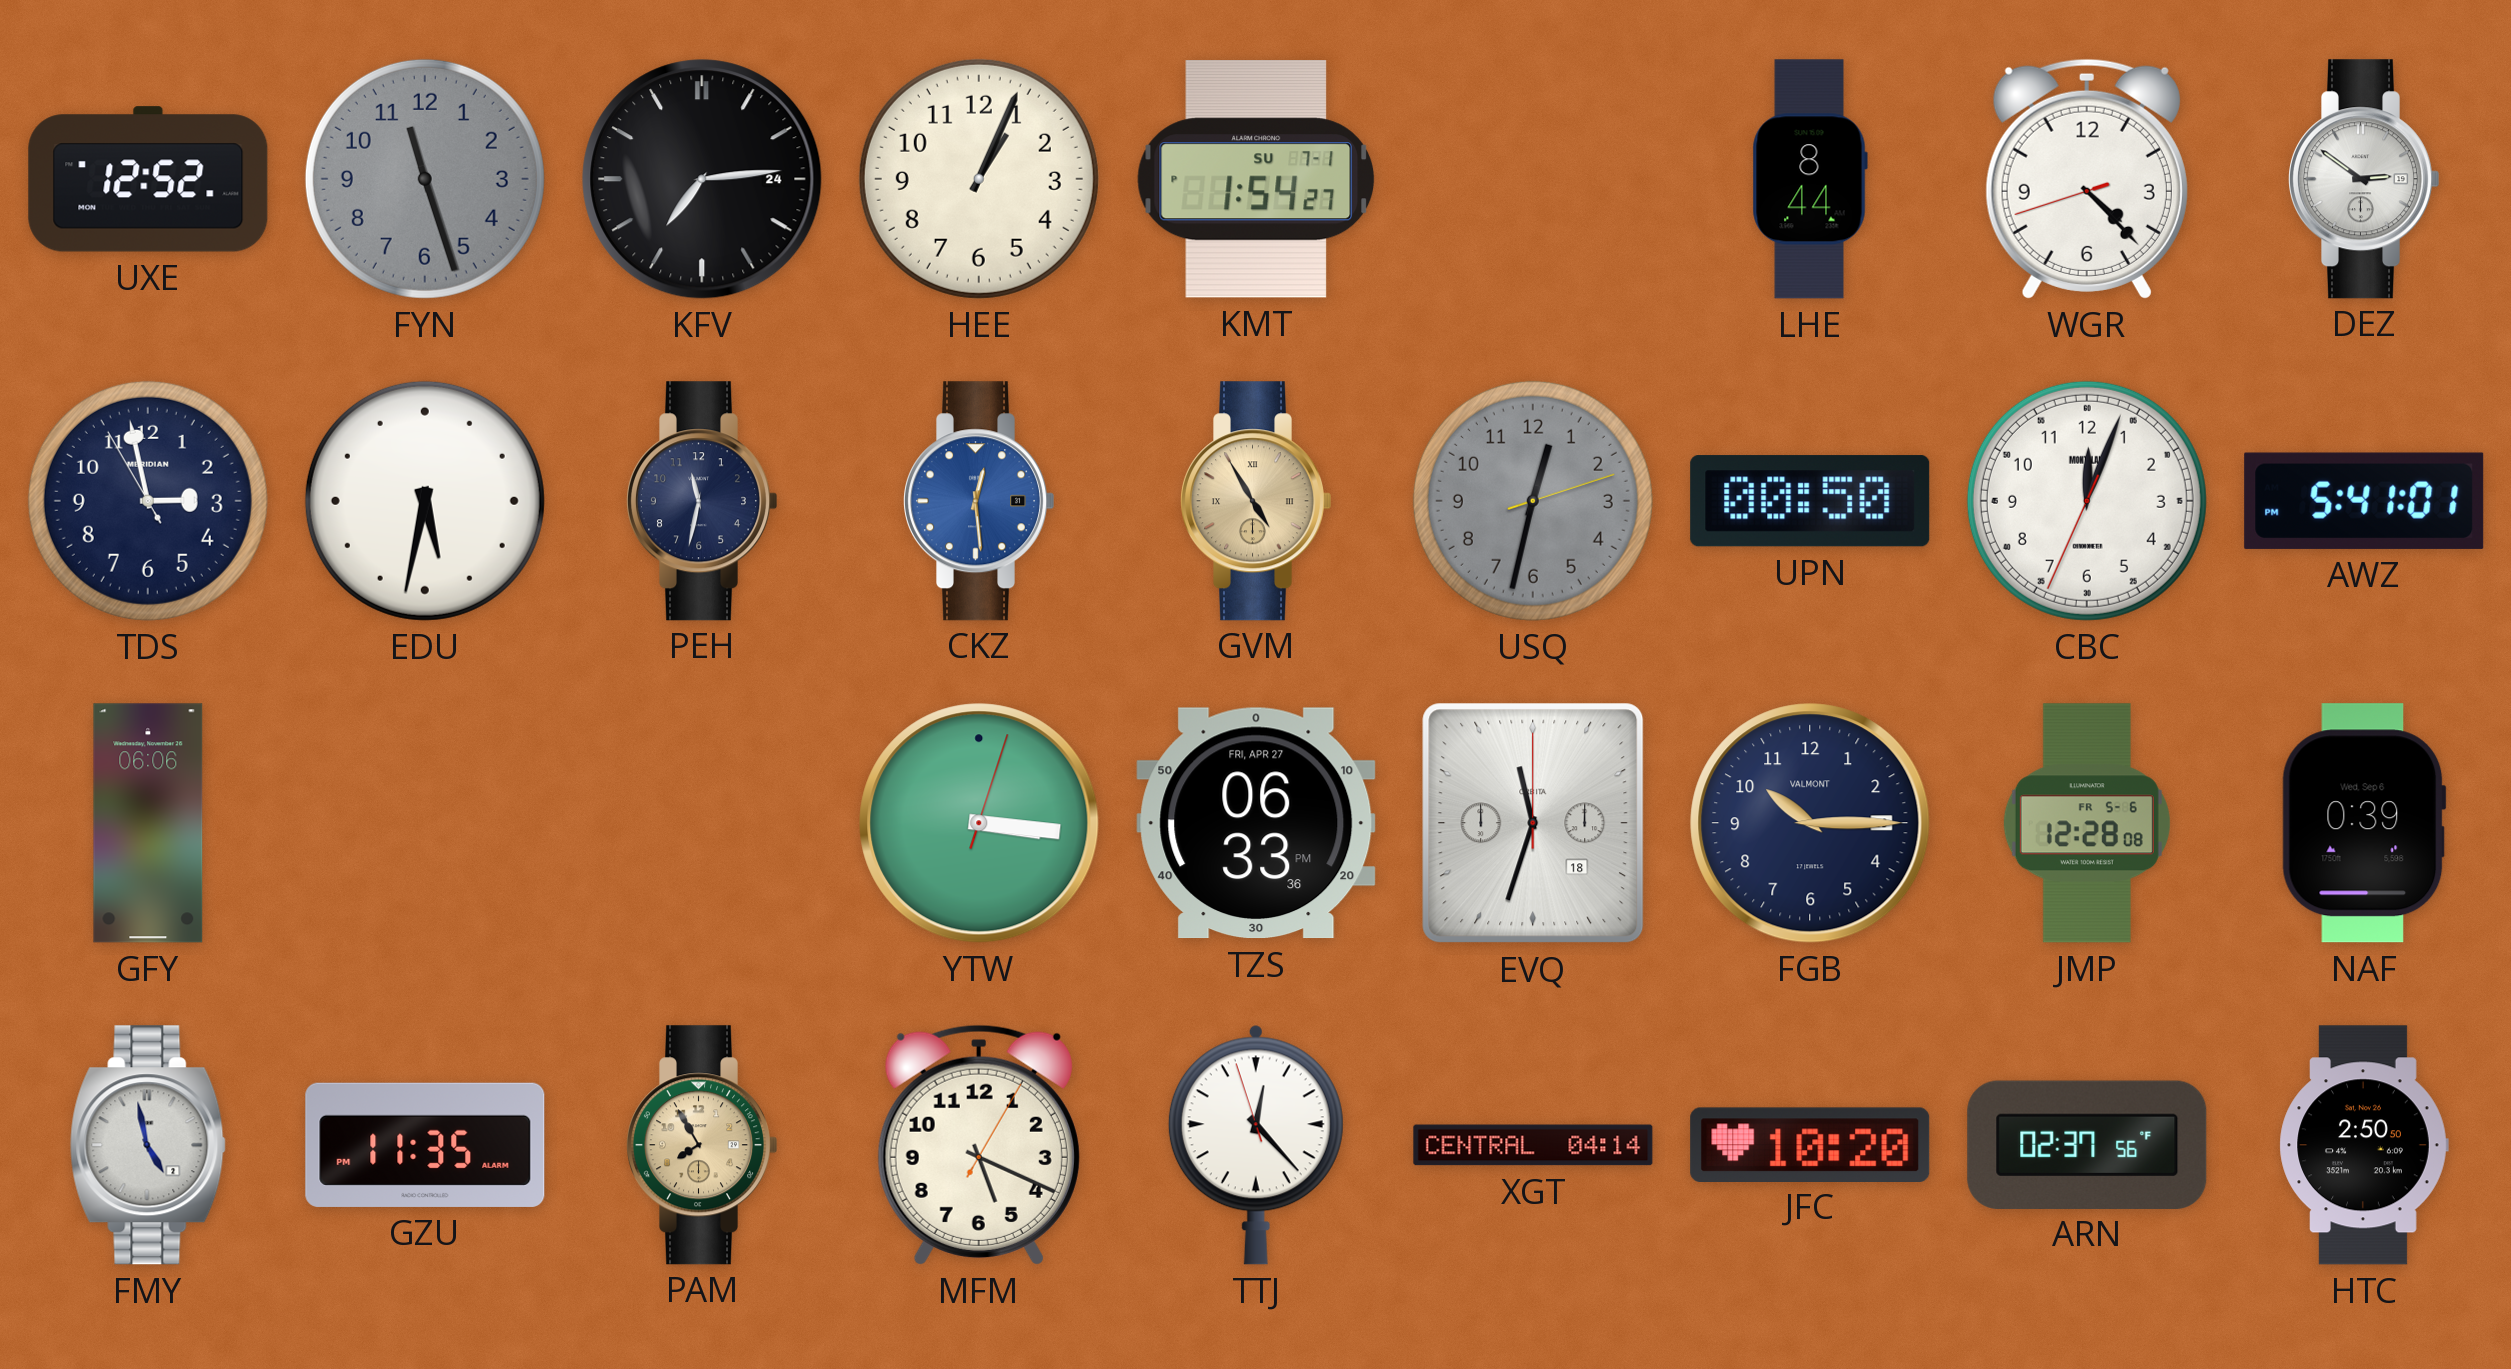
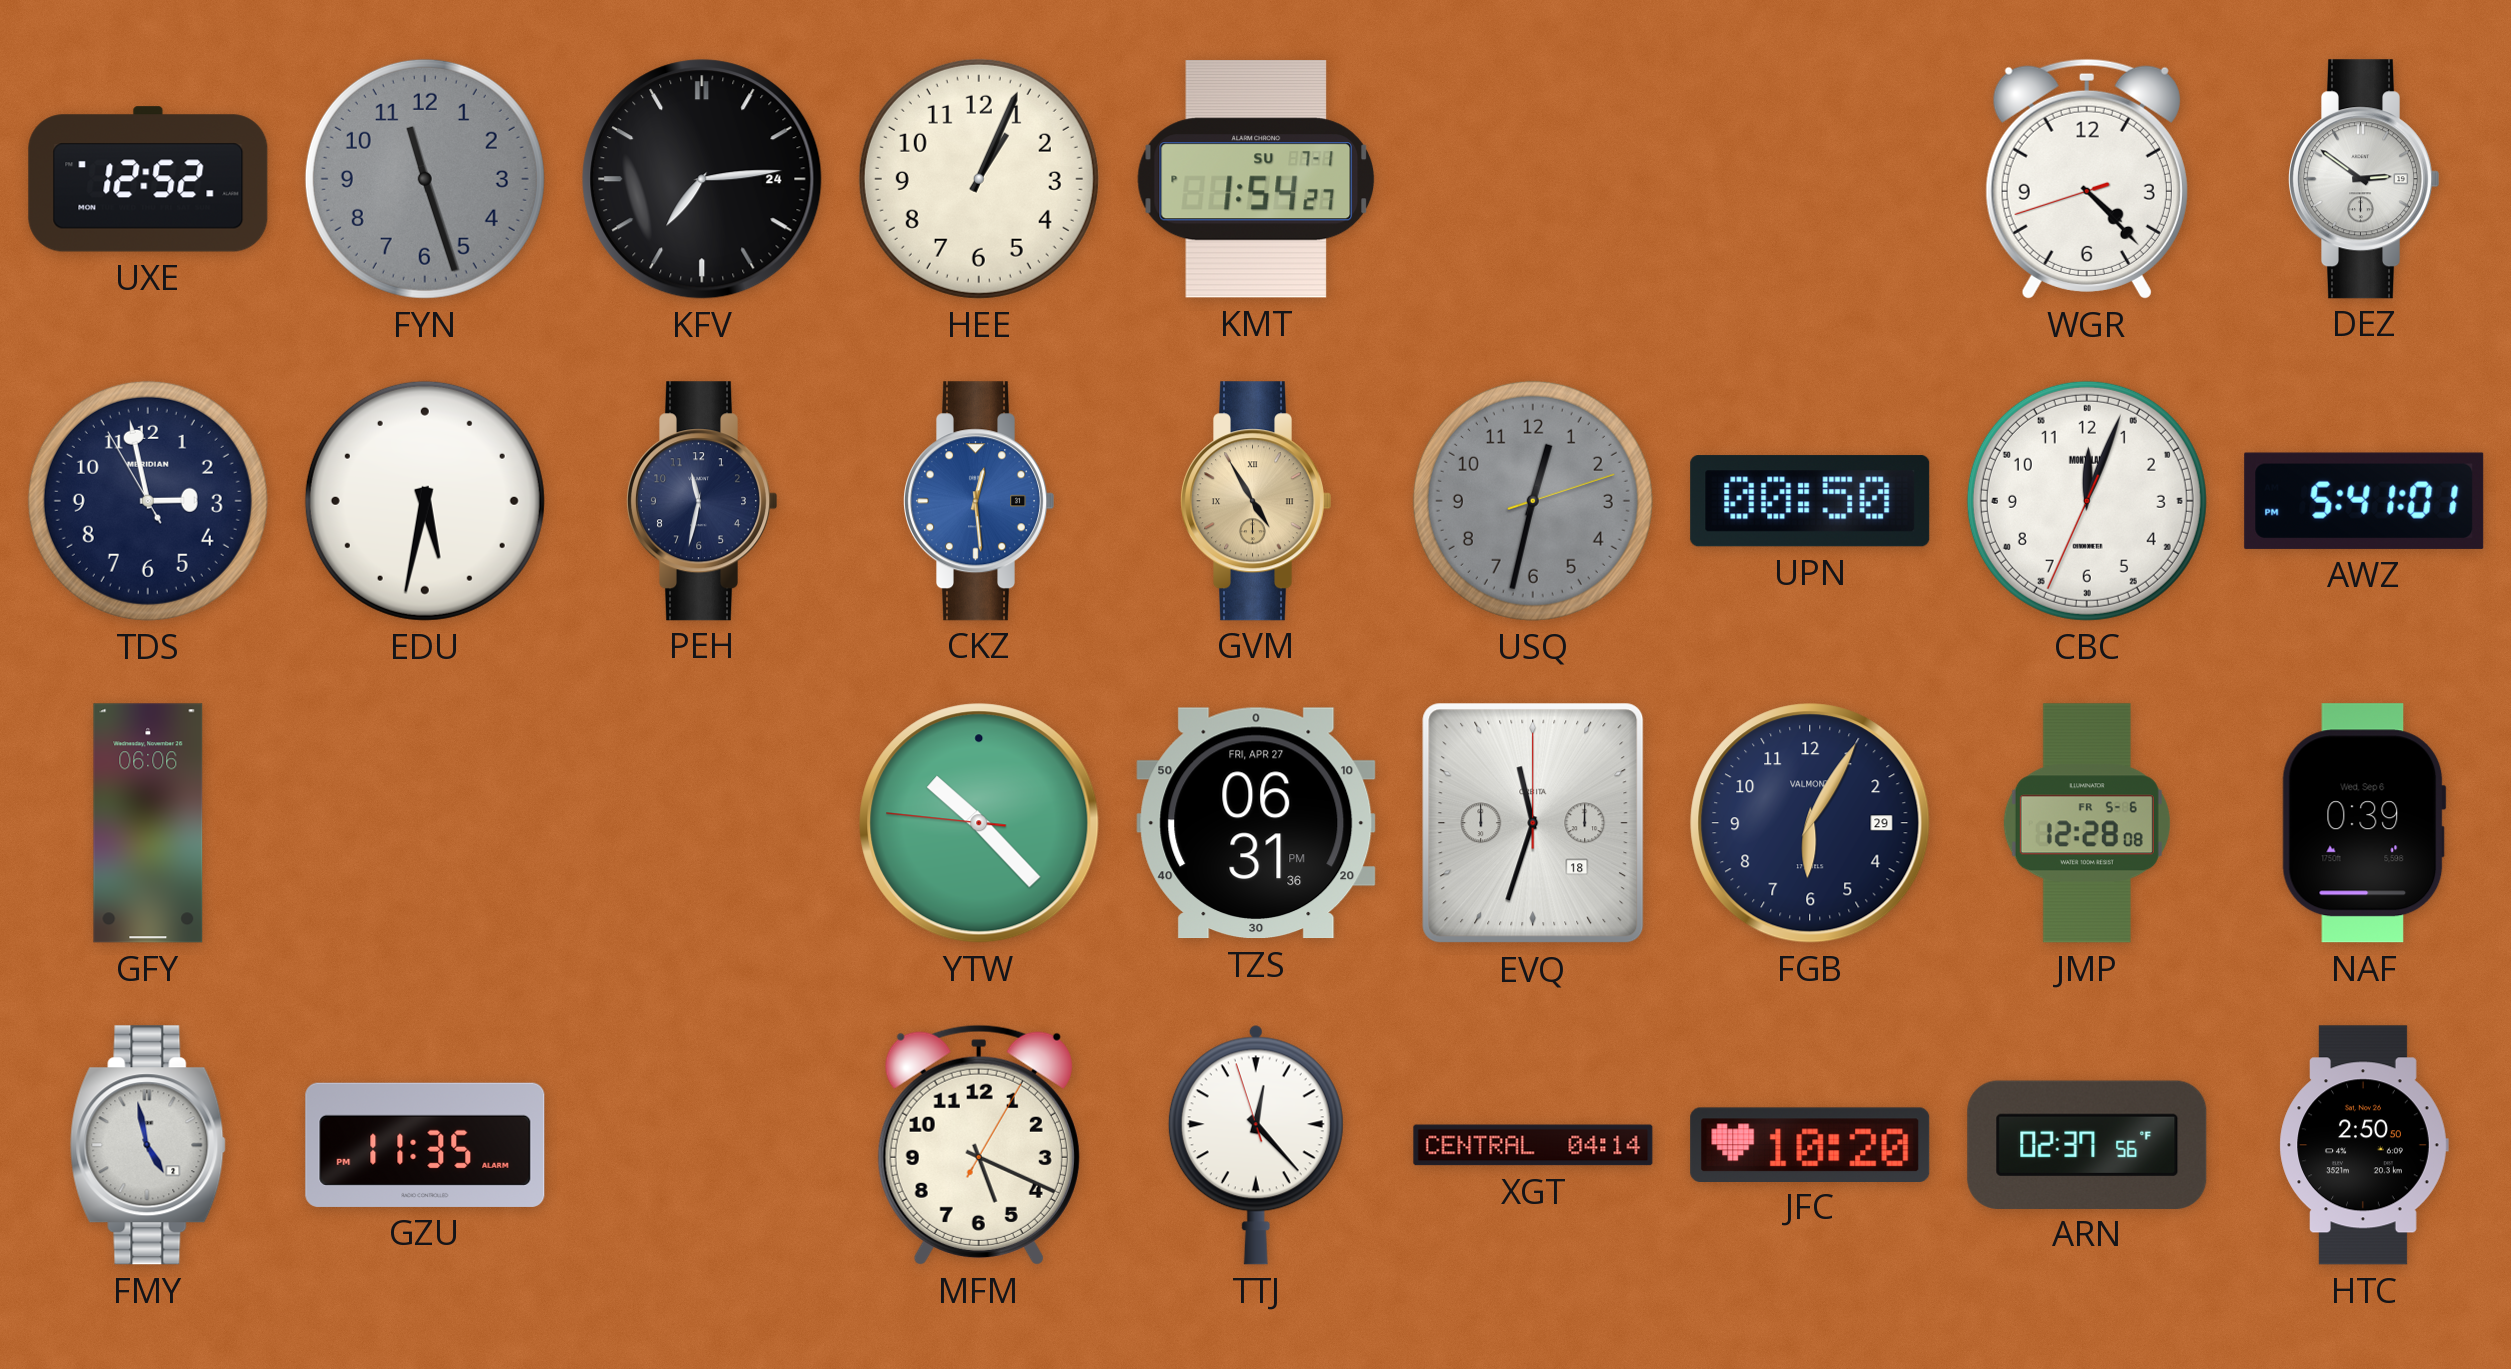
LHE: 8:44 -> none (1810, 179)
YTW: 3:16 -> 10:22 (979, 823)
TZS: 06:33 -> 06:31 (1256, 823)
FGB: 10:15 -> 6:05 (1810, 823)
PAM: 7:55 -> none (702, 1145)
